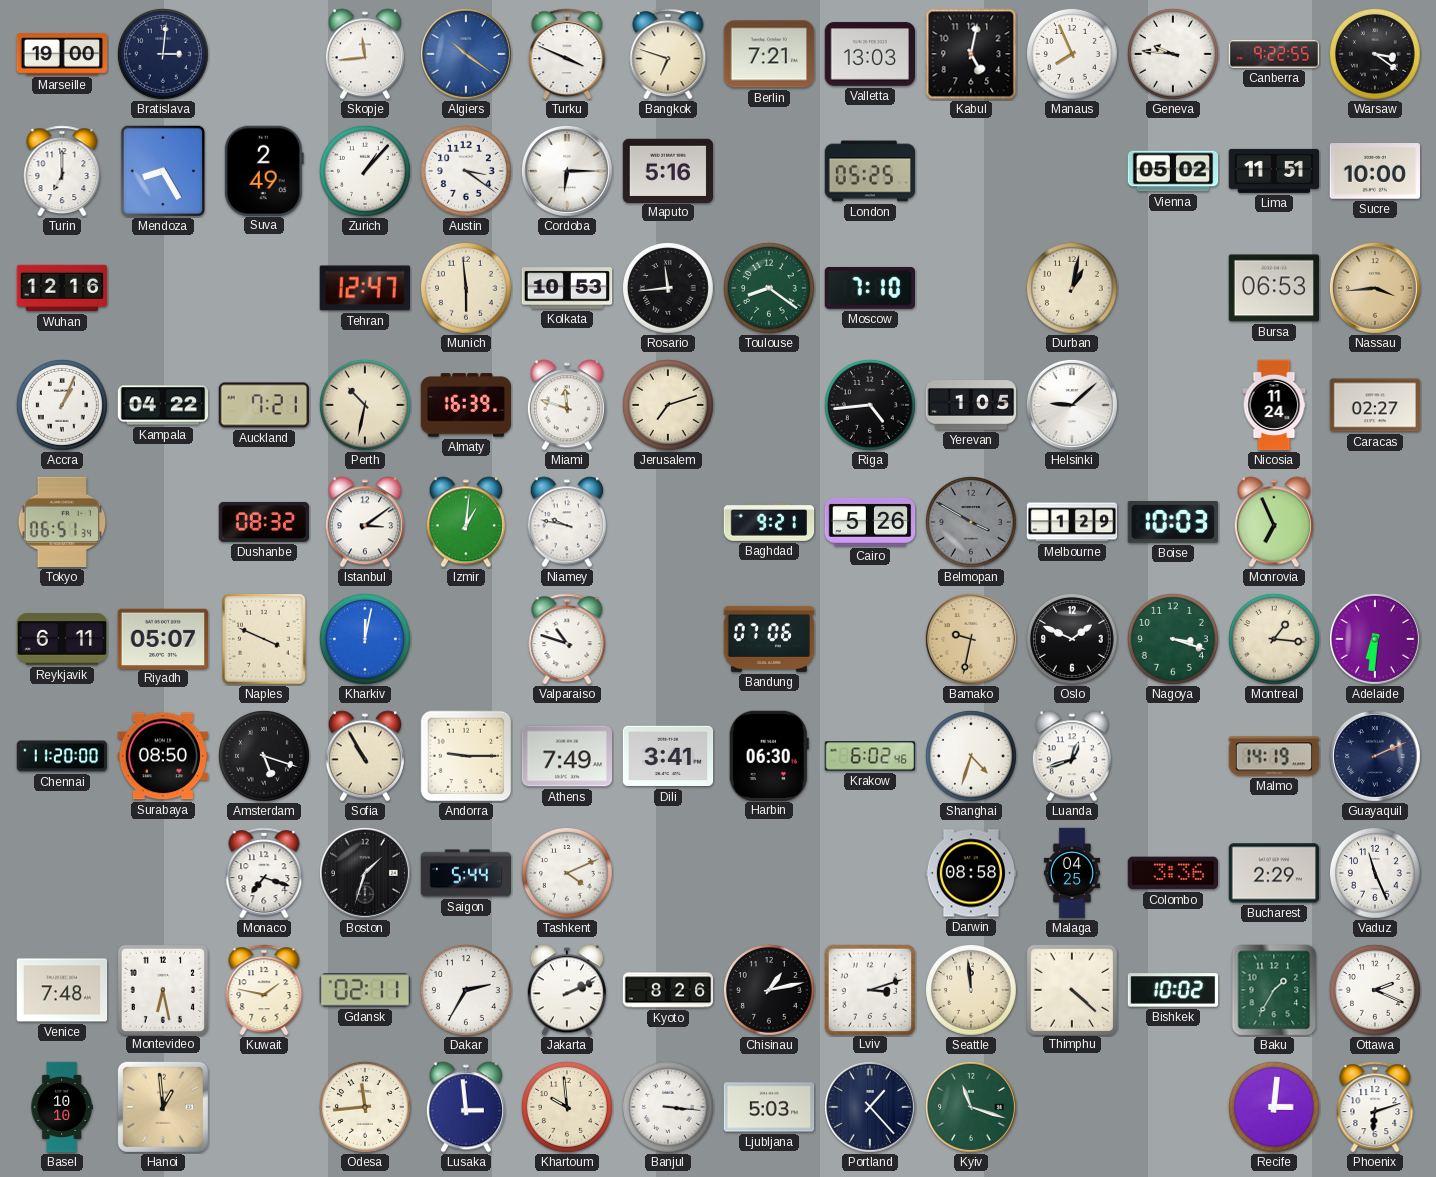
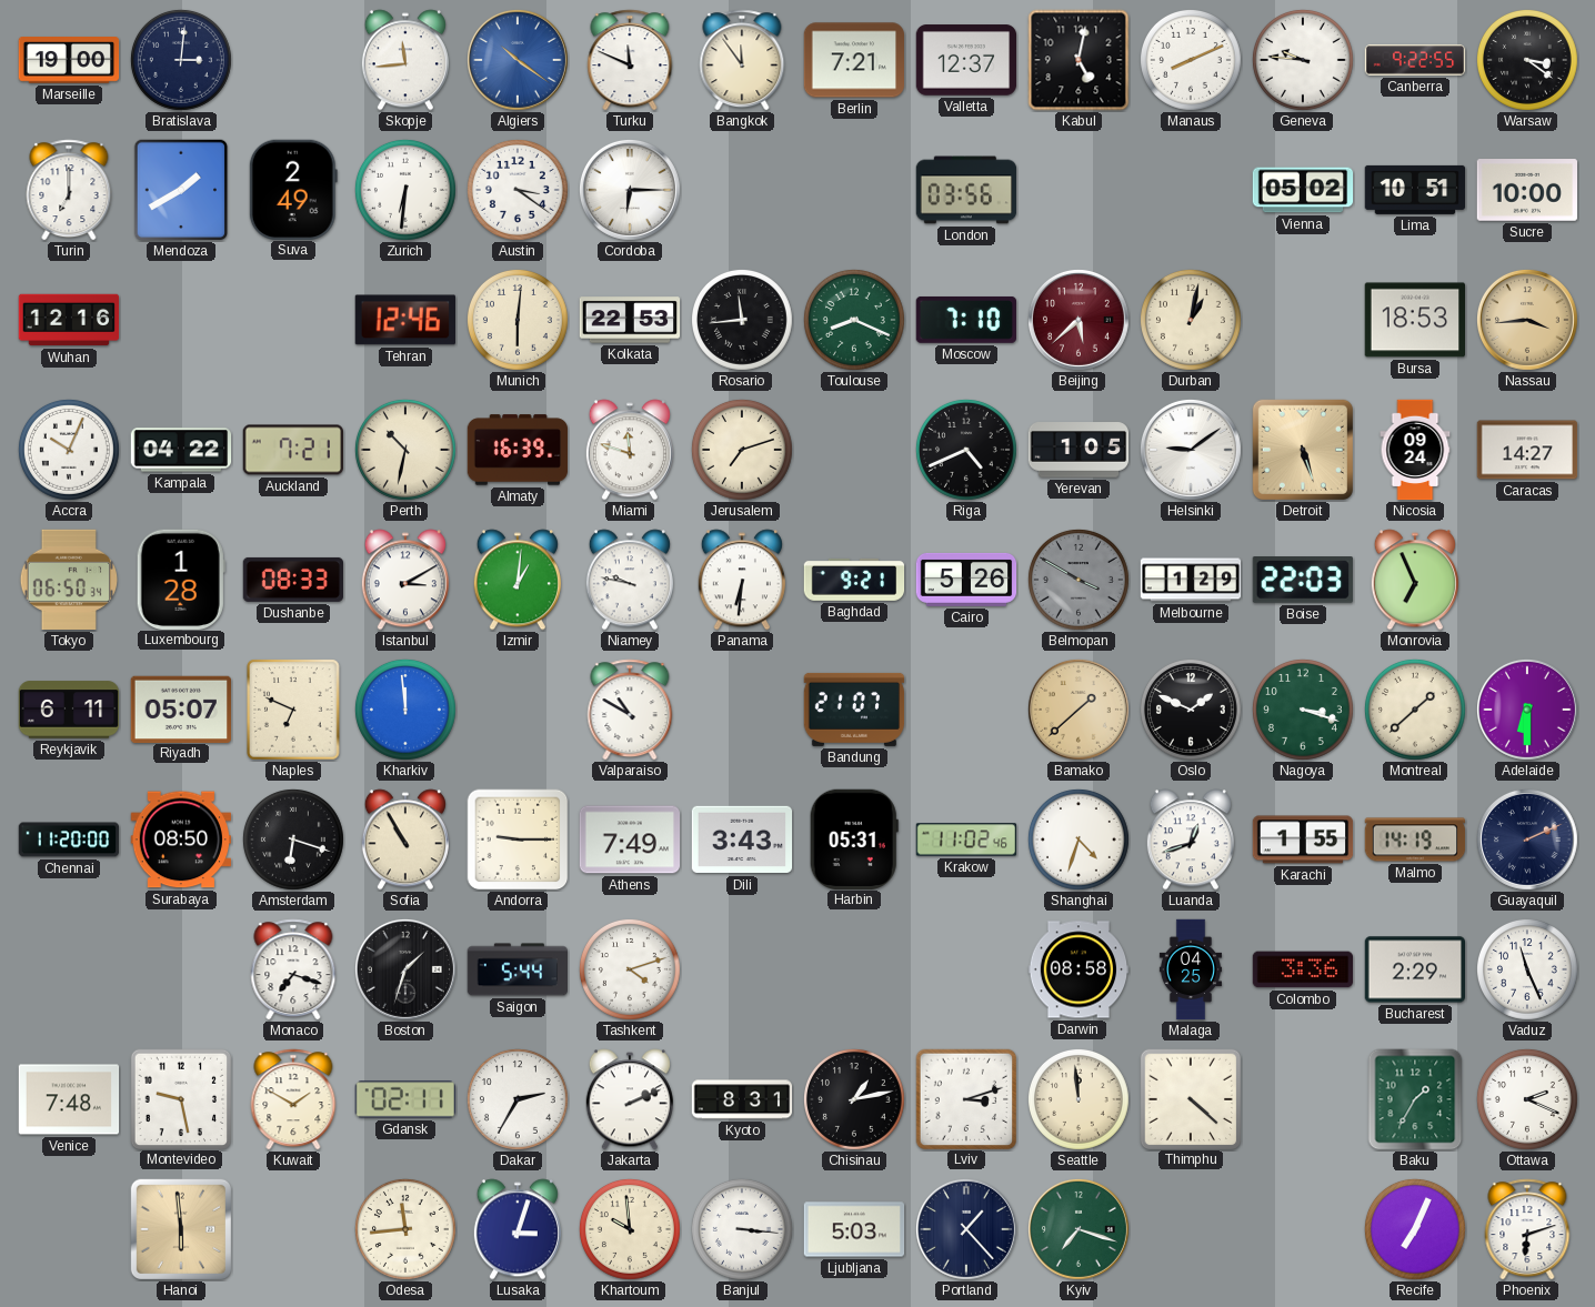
Turku: 3:49 -> 11:49 (630, 60)
Bangkok: 6:48 -> 11:54 (742, 60)
Valletta: 13:03 -> 12:37 (966, 60)
Manaus: 7:56 -> 8:11 (1191, 60)
Mendoza: 8:25 -> 1:40 (181, 190)
Zurich: 1:07 -> 6:31 (405, 190)
Maputo: 5:16 -> none (668, 170)
London: 05:25 -> 03:56 (966, 190)
Lima: 11:51 -> 10:51 (1415, 190)
Tehran: 12:47 -> 12:46 (404, 320)
Munich: 5:59 -> 6:01 (518, 320)
Kolkata: 10:53 -> 22:53 (630, 320)
Toulouse: 8:21 -> 8:19 (854, 320)
Beijing: none -> 5:38 (1079, 320)
Bursa: 06:53 -> 18:53 (1414, 320)
Accra: 1:04 -> 10:04 (69, 450)
Riga: 4:44 -> 4:41 (966, 450)
Helsinki: 9:08 -> 9:09 (1191, 450)
Detroit: none -> 5:27 (1303, 450)
Nicosia: 11:24 -> 09:24 (1415, 450)
Caracas: 02:27 -> 14:27 (1527, 450)
Tokyo: 06:51 -> 06:50 (68, 580)
Luxembourg: none -> 1:28 (181, 579)
Dushanbe: 08:32 -> 08:33 (293, 580)
Istanbul: 3:09 -> 3:10 (405, 580)
Panama: none -> 6:31 (742, 580)
Boise: 10:03 -> 22:03 (1302, 580)
Naples: 3:49 -> 6:49 (293, 710)
Kharkiv: 12:02 -> 11:59 (405, 710)
Valparaiso: 10:48 -> 10:50 (630, 710)
Bandung: 07:06 -> 21:07 (854, 710)
Bamako: 9:32 -> 1:38 (1079, 710)
Montreal: 1:16 -> 1:38 (1415, 710)
Adelaide: 6:31 -> 6:30 (1527, 710)
Amsterdam: 5:18 -> 6:18 (293, 840)
Dili: 3:41 -> 3:43 (742, 840)
Harbin: 06:30 -> 05:31 (854, 838)
Krakow: 6:02 -> 11:02 (966, 840)
Karachi: none -> 1:55 (1303, 840)
Tashkent: 4:11 -> 4:12 (630, 969)
Montevideo: 6:28 -> 9:28 (180, 1098)
Kuwait: 1:47 -> 1:50 (293, 1099)
Kyoto: 8:26 -> 8:31 (742, 1099)
Bishkek: 10:02 -> none (1173, 990)
Basel: 10:10 -> none (62, 1107)
Hanoi: 12:59 -> 5:59 (181, 1229)
Lusaka: 2:59 -> 3:03 (518, 1229)
Kyiv: 11:18 -> 7:18 (1079, 1229)
Recife: 3:01 -> 7:04 (1415, 1229)
